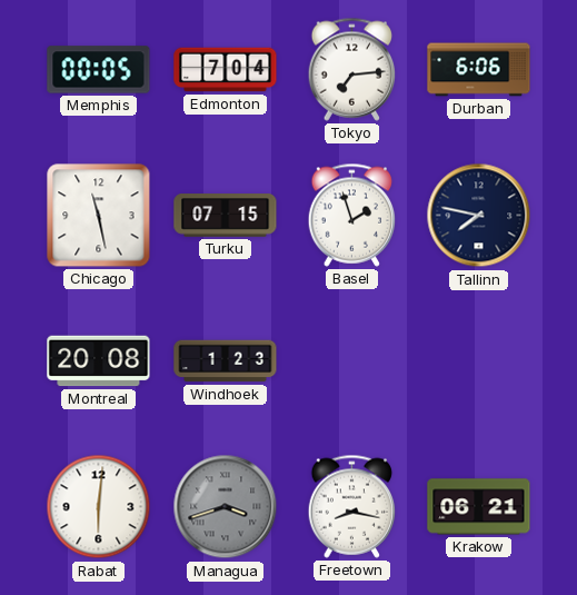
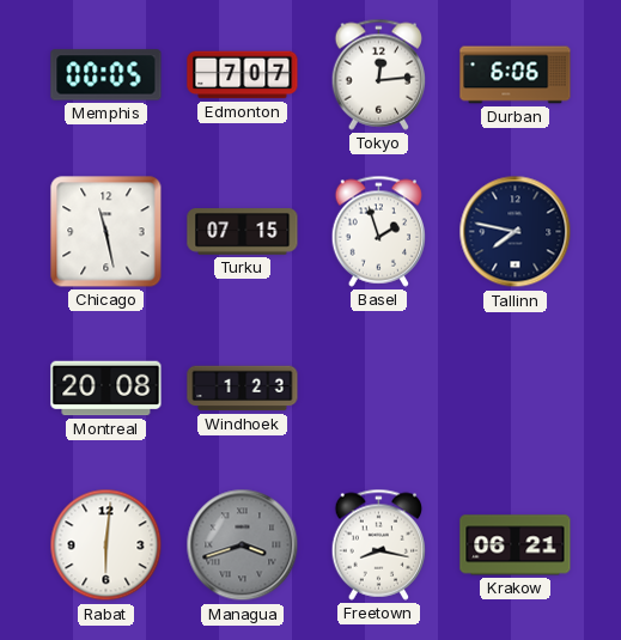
Edmonton: 7:04 -> 7:07 (243, 75)
Tokyo: 7:14 -> 12:14 (379, 74)
